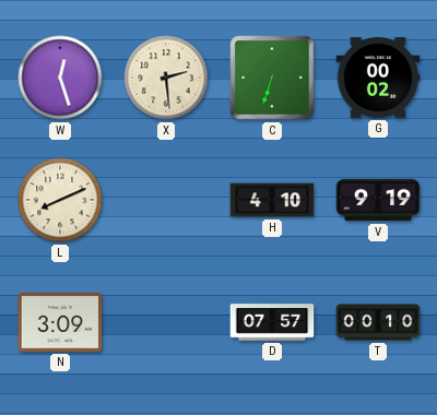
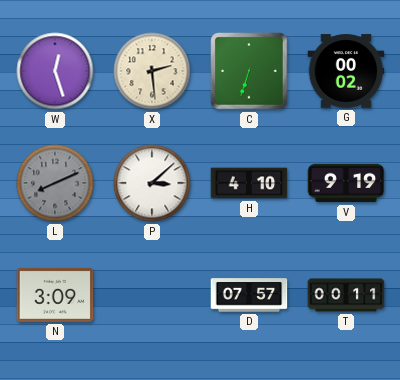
L dial: cream -> grey (55, 183)
P: none -> 3:08 (152, 183)
T: 00:10 -> 00:11 (346, 295)
